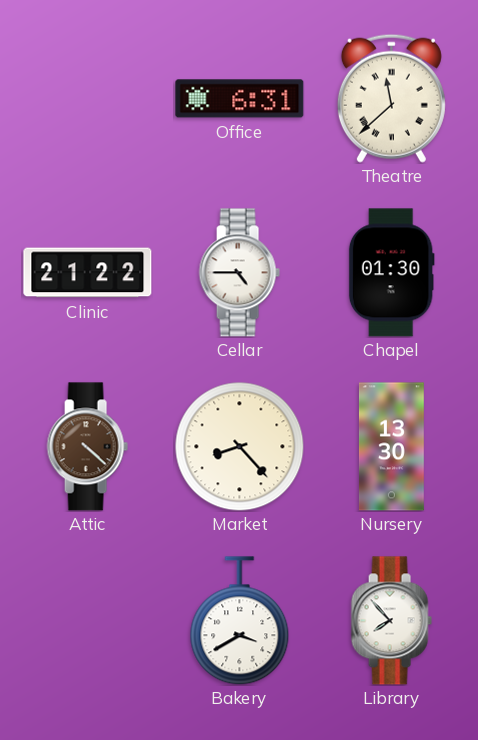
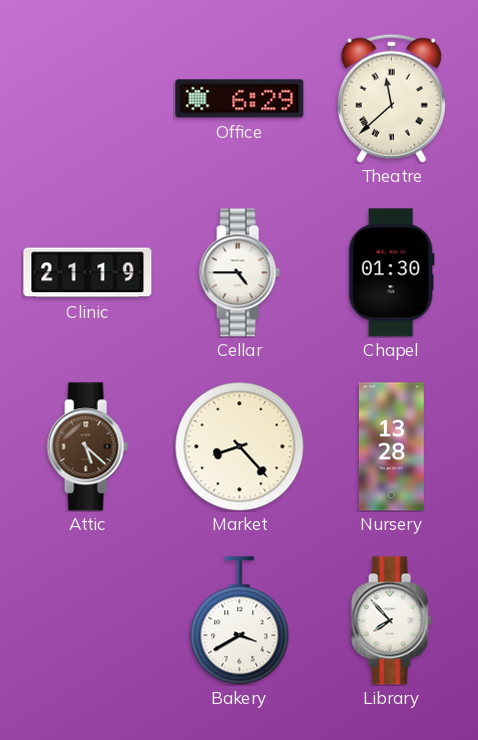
Office: 6:31 -> 6:29 (240, 99)
Clinic: 21:22 -> 21:19 (88, 273)
Attic: 4:22 -> 5:22 (87, 447)
Nursery: 13:30 -> 13:28 (391, 447)
